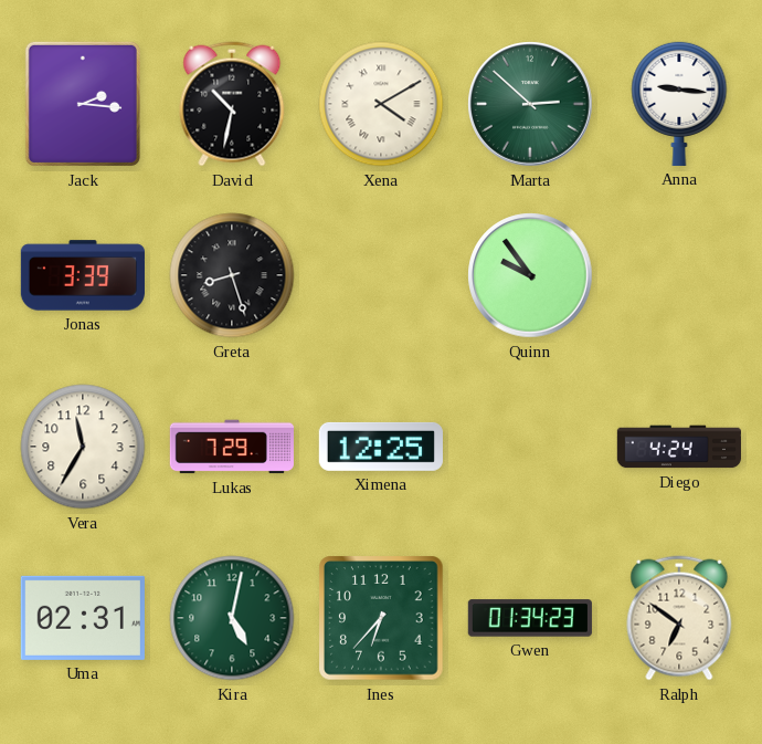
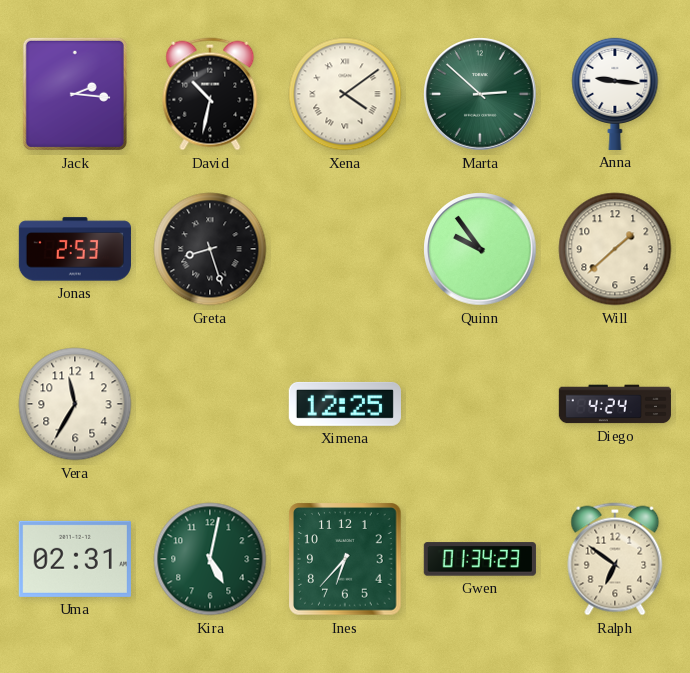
Xena: 4:10 -> 4:09 (345, 94)
Jonas: 3:39 -> 2:53 (75, 249)
Will: none -> 1:38 (615, 249)
Lukas: 7:29 -> none (232, 447)
